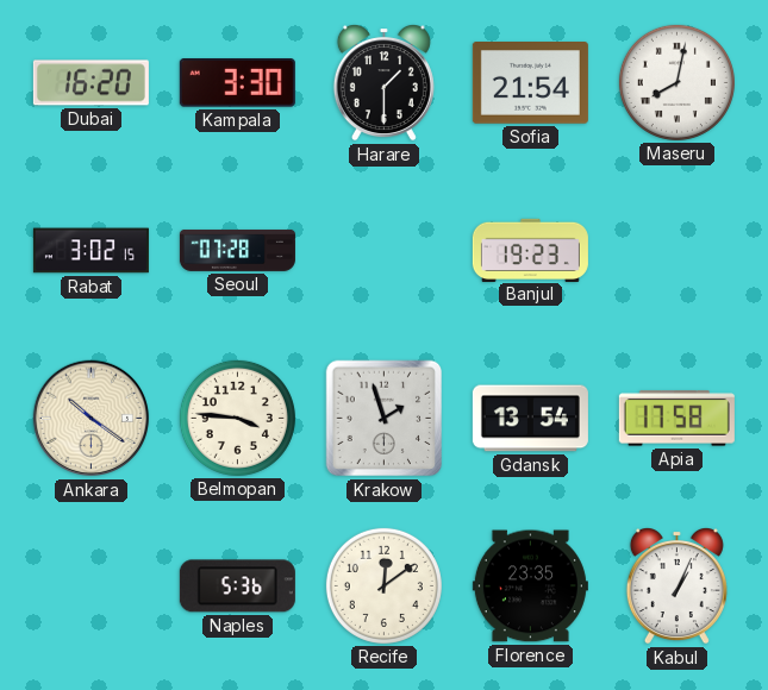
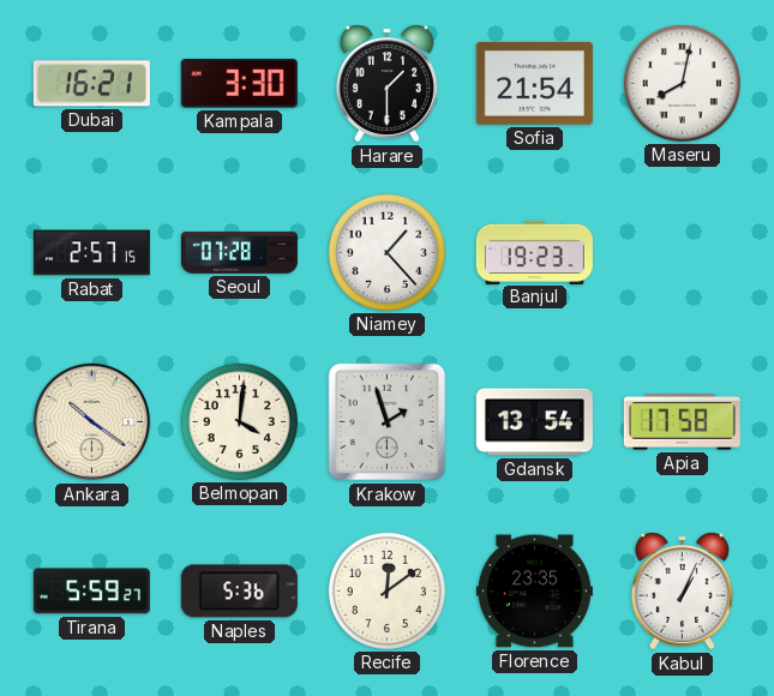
Dubai: 16:20 -> 16:21 (91, 84)
Rabat: 3:02 -> 2:57 (91, 253)
Niamey: none -> 1:23 (386, 252)
Belmopan: 3:46 -> 4:01 (239, 421)
Tirana: none -> 5:59 (91, 592)
